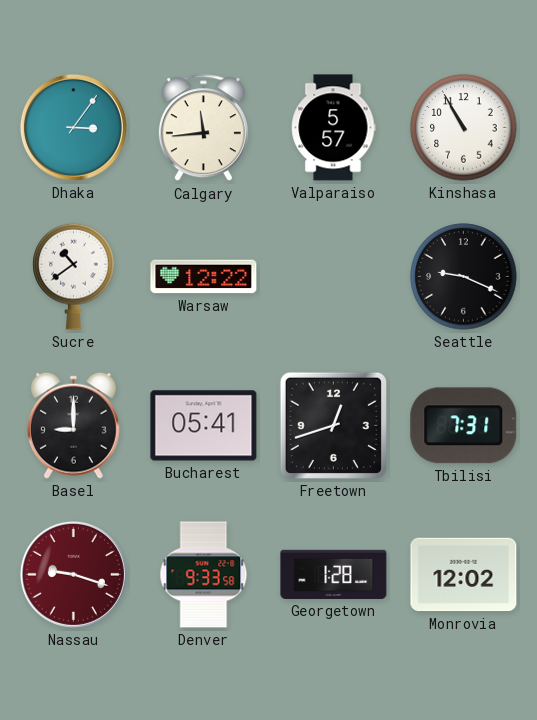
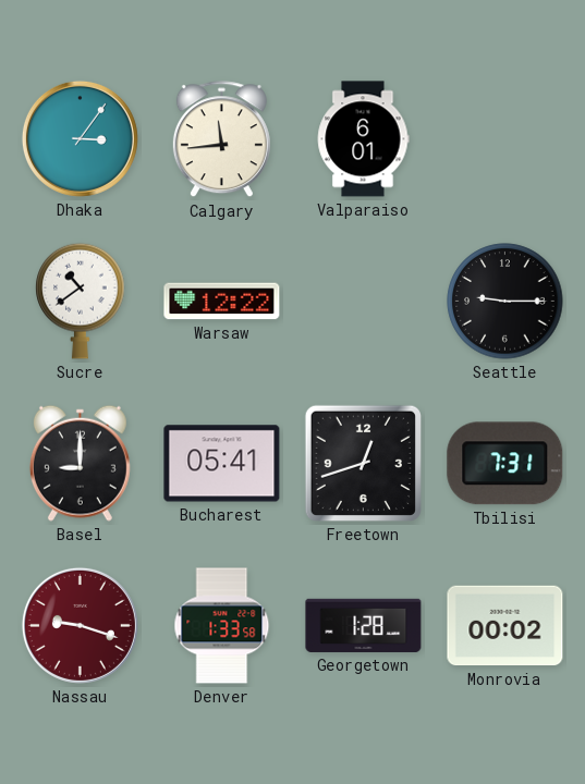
Valparaiso: 5:57 -> 6:01 (363, 139)
Kinshasa: 10:55 -> none (464, 128)
Seattle: 9:19 -> 9:15 (505, 302)
Denver: 9:33 -> 1:33 (222, 626)
Monrovia: 12:02 -> 00:02 (505, 626)
